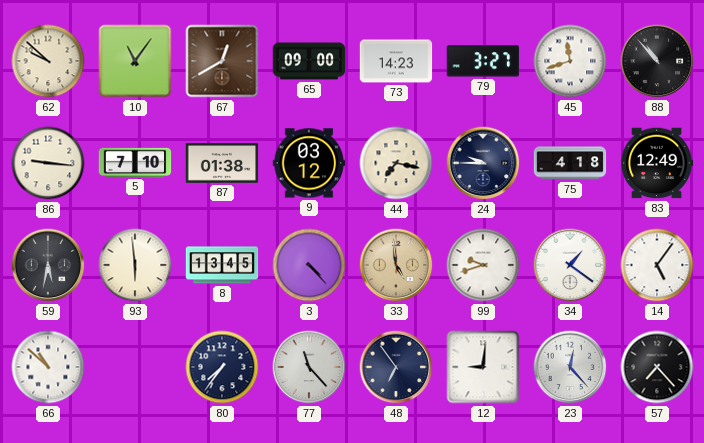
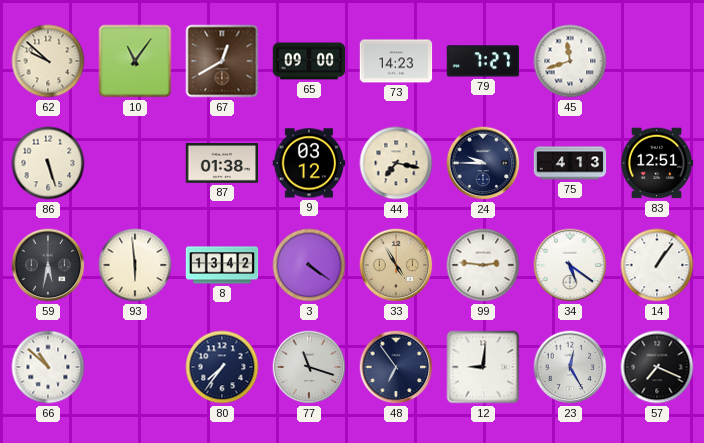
79: 3:27 -> 7:27 (483, 61)
88: 10:53 -> none (657, 61)
86: 9:16 -> 5:27 (48, 163)
5: 7:10 -> none (135, 162)
75: 4:18 -> 4:13 (570, 163)
83: 12:49 -> 12:51 (657, 163)
8: 13:45 -> 13:42 (222, 265)
3: 4:23 -> 4:21 (309, 265)
33: 4:59 -> 4:55 (396, 265)
99: 9:42 -> 2:46 (483, 265)
34: 1:21 -> 5:21 (570, 265)
14: 5:06 -> 1:06 (657, 265)
77: 11:23 -> 11:18 (309, 367)
23: 12:23 -> 12:25 (570, 367)
57: 7:23 -> 7:19 (657, 367)
